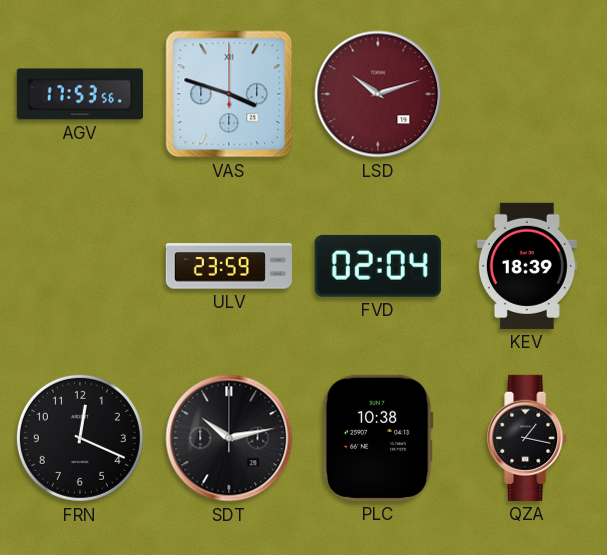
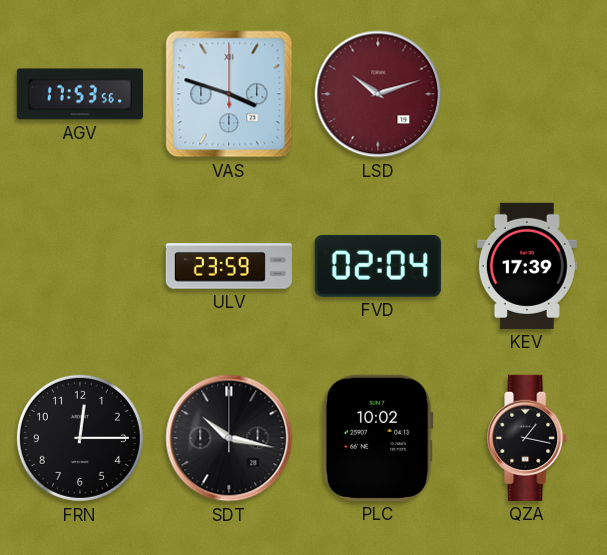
KEV: 18:39 -> 17:39 (527, 266)
FRN: 12:19 -> 12:15 (80, 438)
SDT: 10:13 -> 10:17 (229, 438)
PLC: 10:38 -> 10:02 (378, 438)
